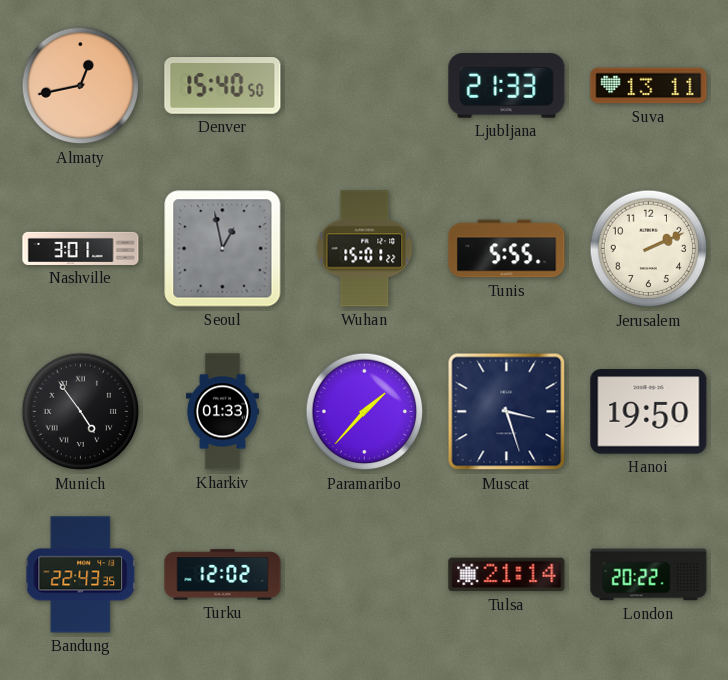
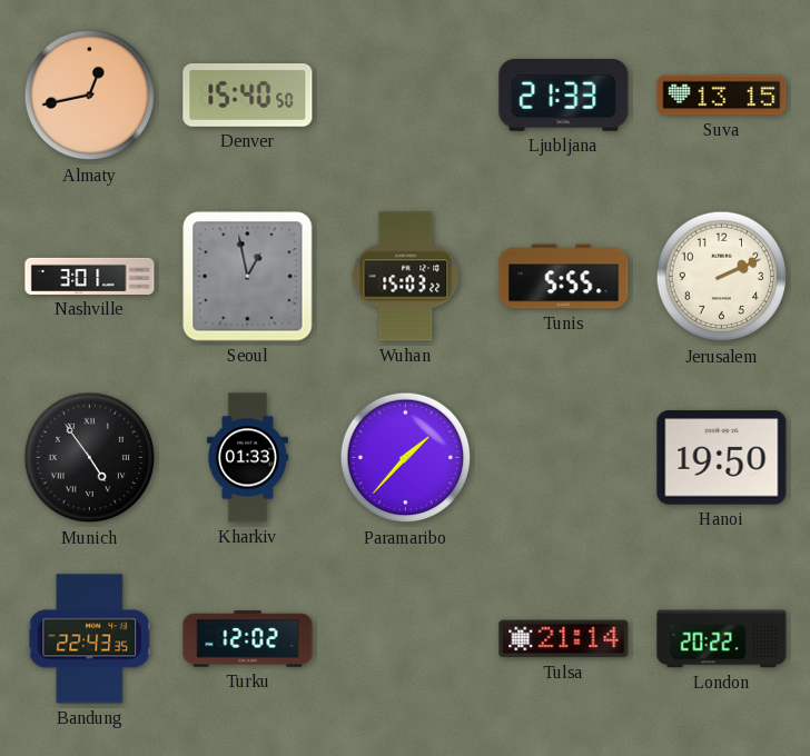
Suva: 13:11 -> 13:15 (722, 96)
Wuhan: 15:01 -> 15:03 (406, 277)
Muscat: 3:27 -> none (507, 412)
